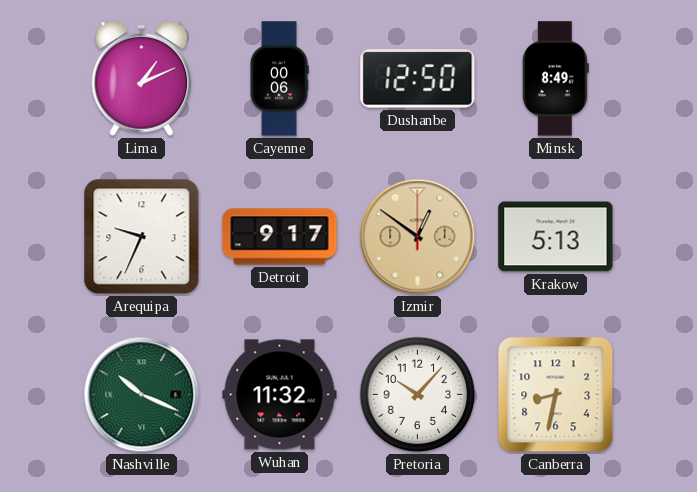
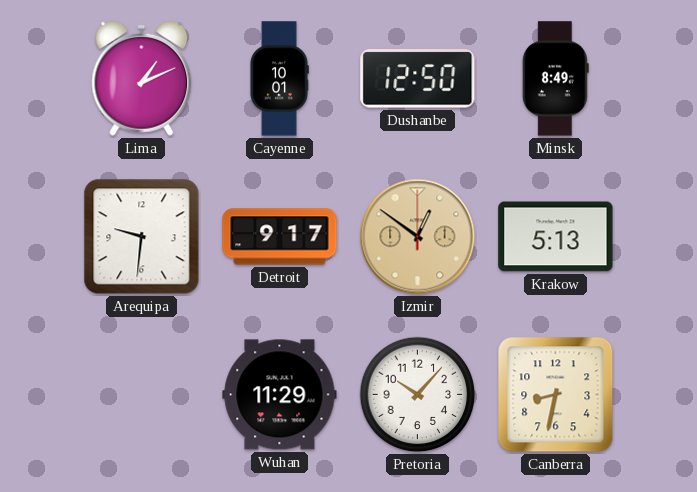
Cayenne: 00:06 -> 10:01 (279, 79)
Arequipa: 9:34 -> 9:31 (142, 237)
Nashville: 10:19 -> none (142, 395)
Wuhan: 11:32 -> 11:29 (280, 395)
